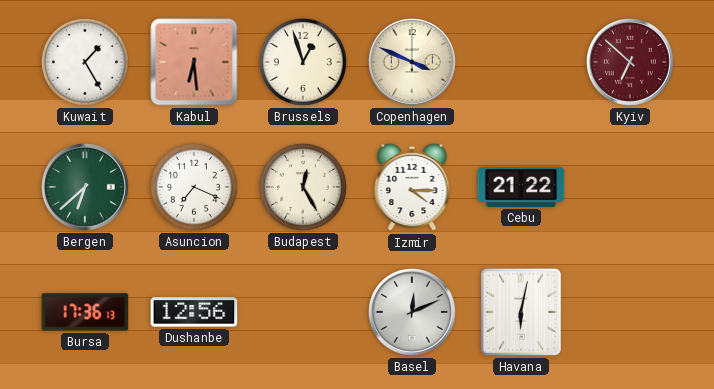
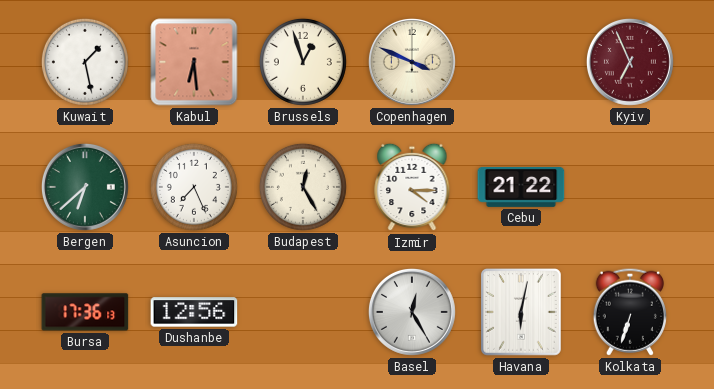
Kuwait: 1:25 -> 1:28 (85, 62)
Kyiv: 6:52 -> 6:56 (630, 62)
Asuncion: 7:19 -> 7:26 (194, 187)
Basel: 12:11 -> 12:25 (412, 312)
Kolkata: none -> 6:33 (630, 312)
